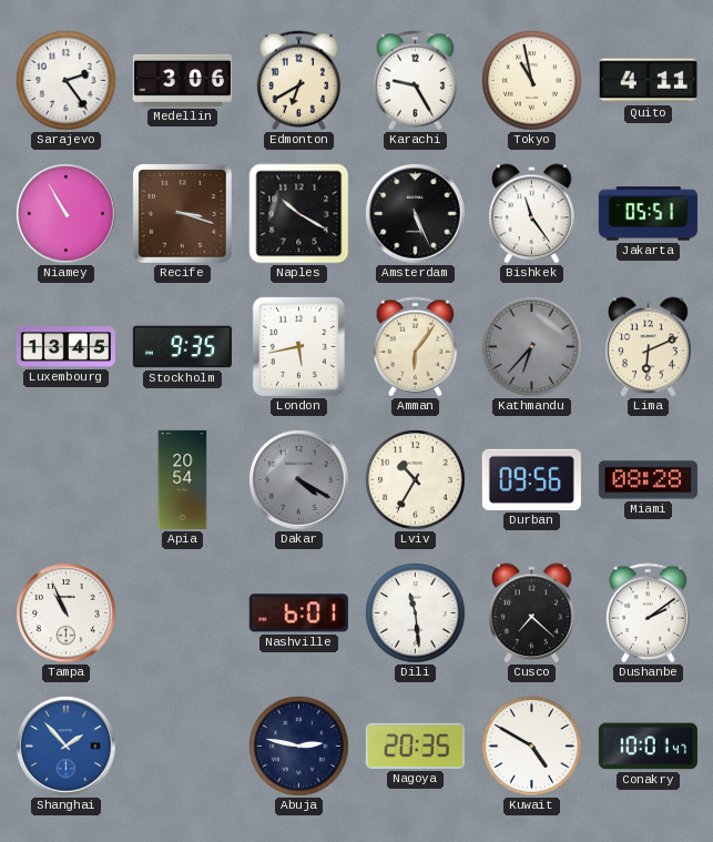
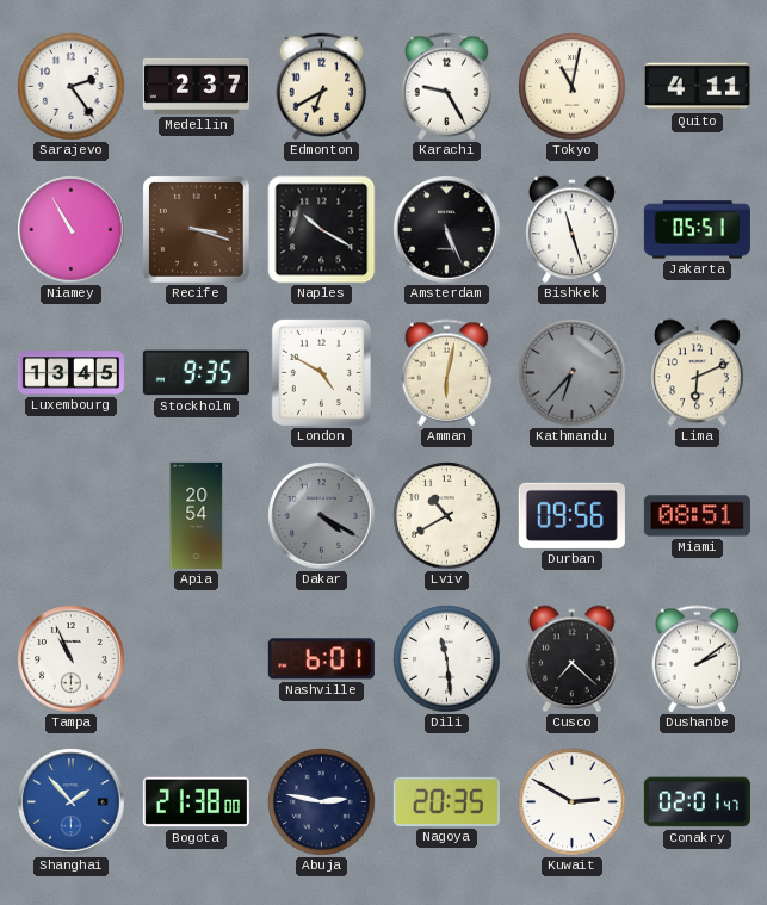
Medellin: 3:06 -> 2:37 (196, 86)
Tokyo: 10:58 -> 11:02 (573, 87)
Bishkek: 11:24 -> 11:27 (573, 230)
London: 5:43 -> 4:50 (321, 372)
Amman: 6:06 -> 6:02 (447, 373)
Lviv: 10:35 -> 10:40 (447, 516)
Miami: 08:28 -> 08:51 (697, 516)
Bogota: none -> 21:38 (196, 802)
Kuwait: 4:50 -> 2:50 (573, 802)
Conakry: 10:01 -> 02:01 (697, 802)
